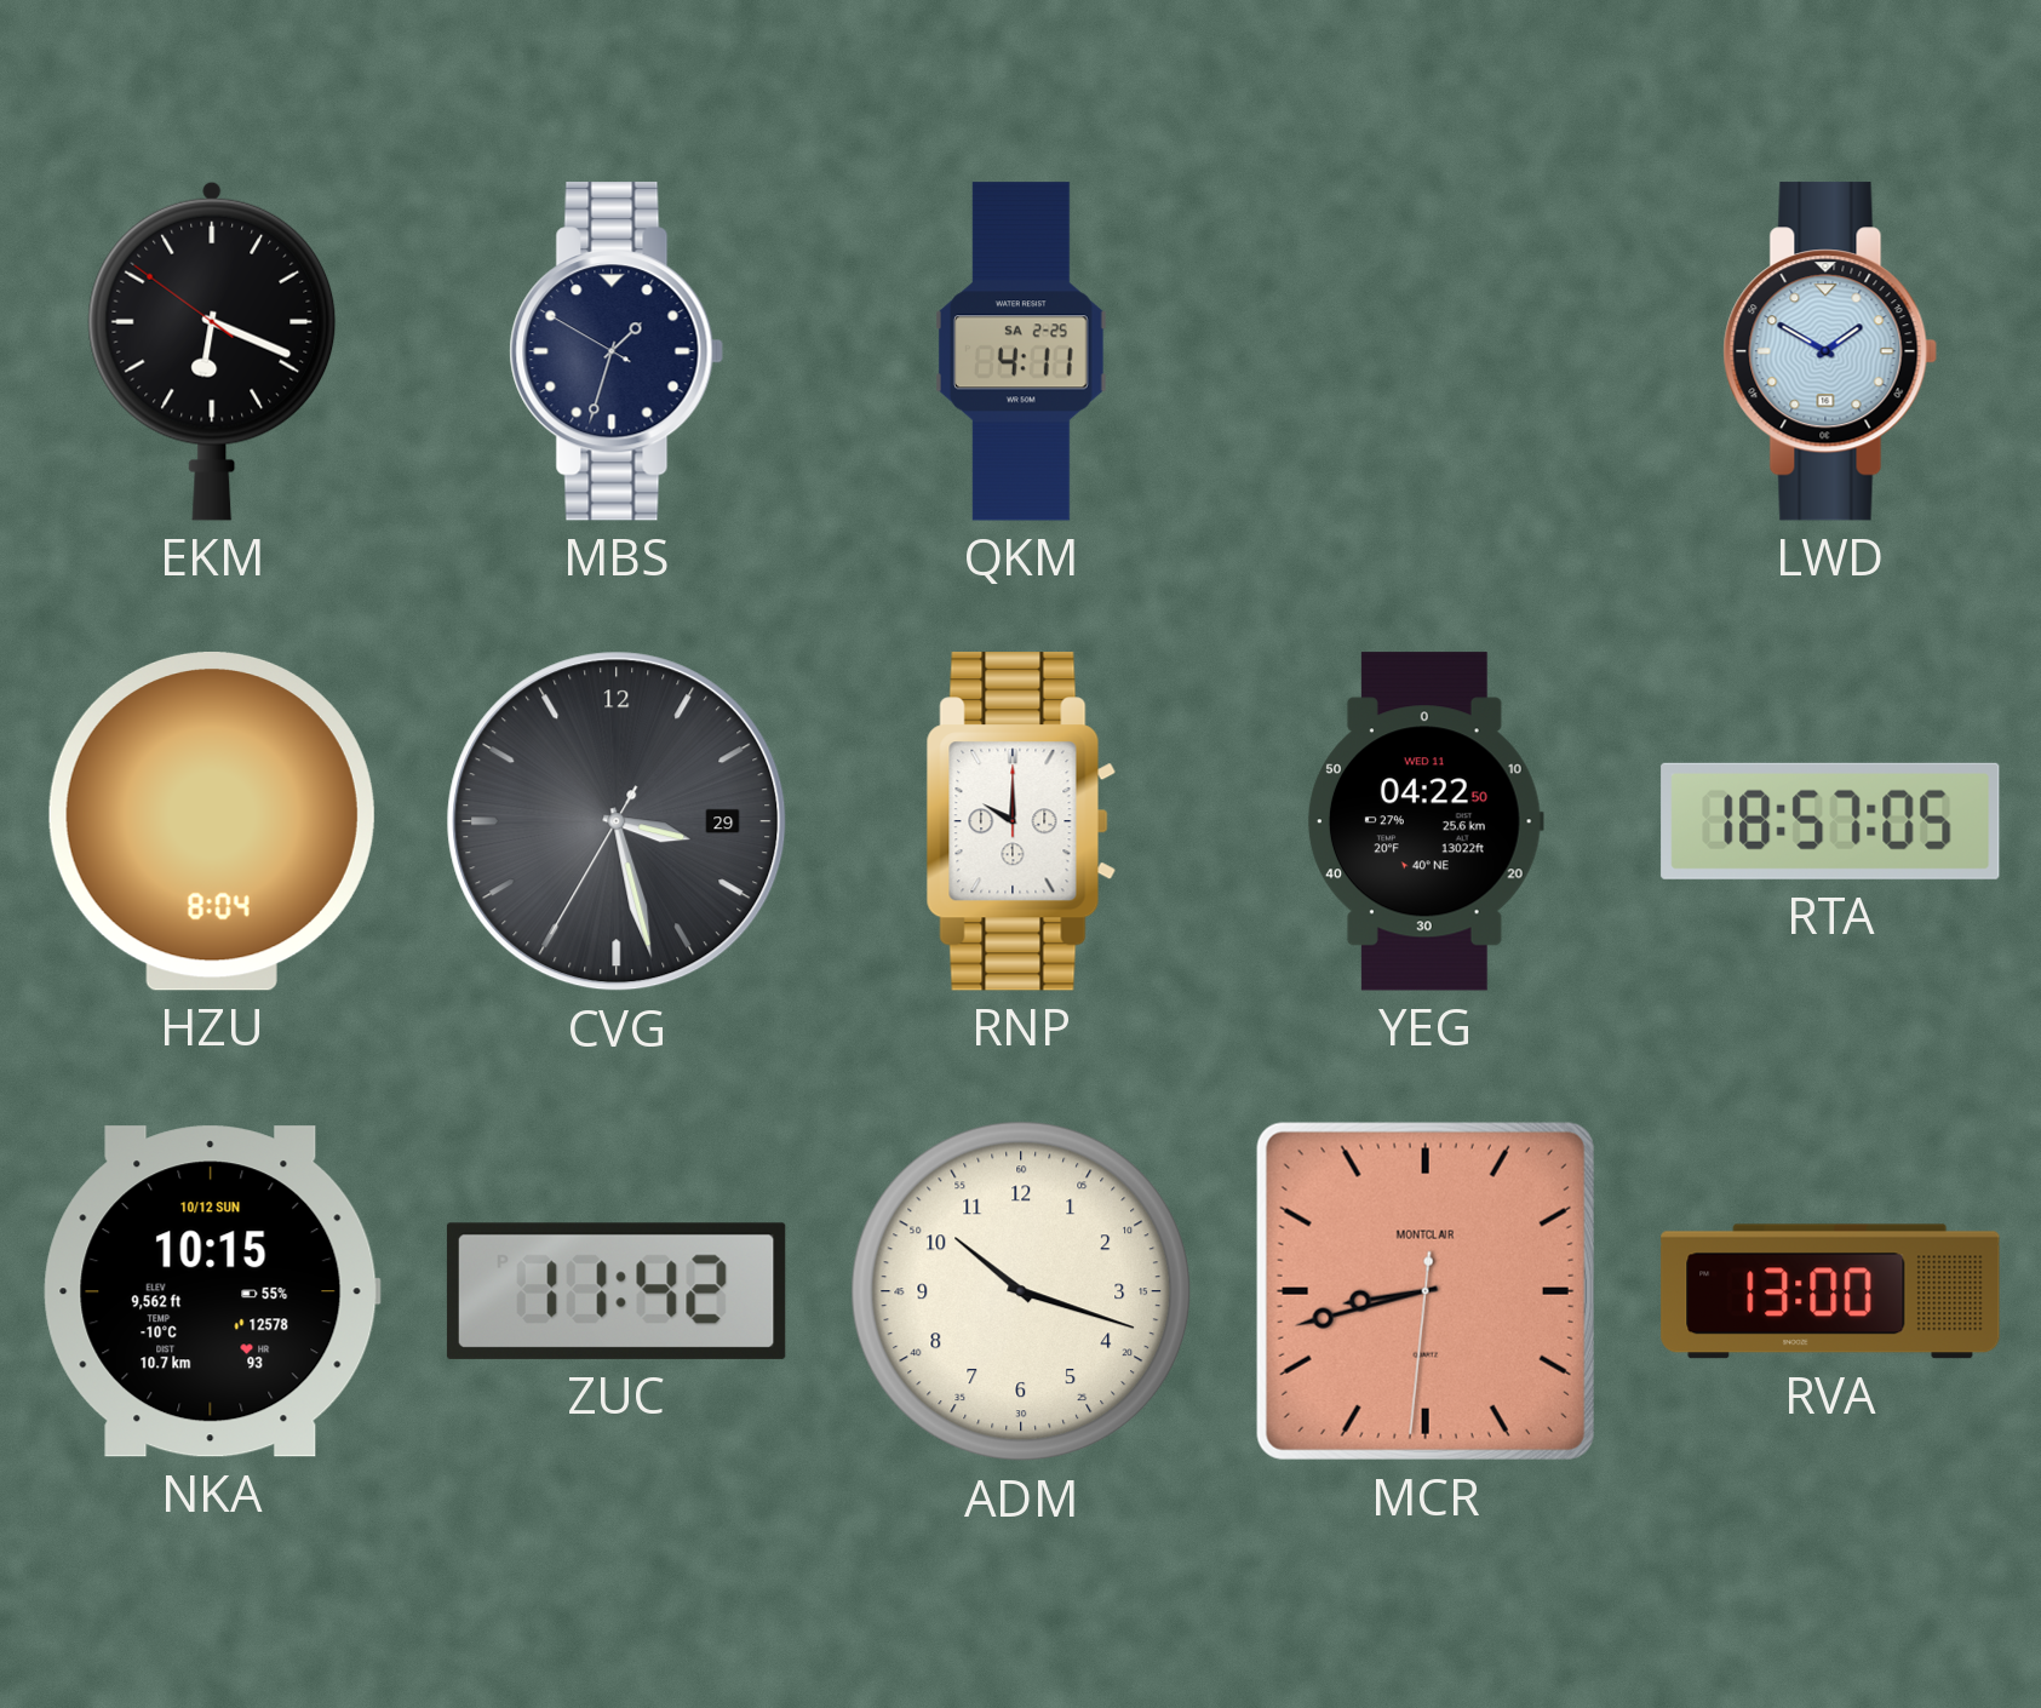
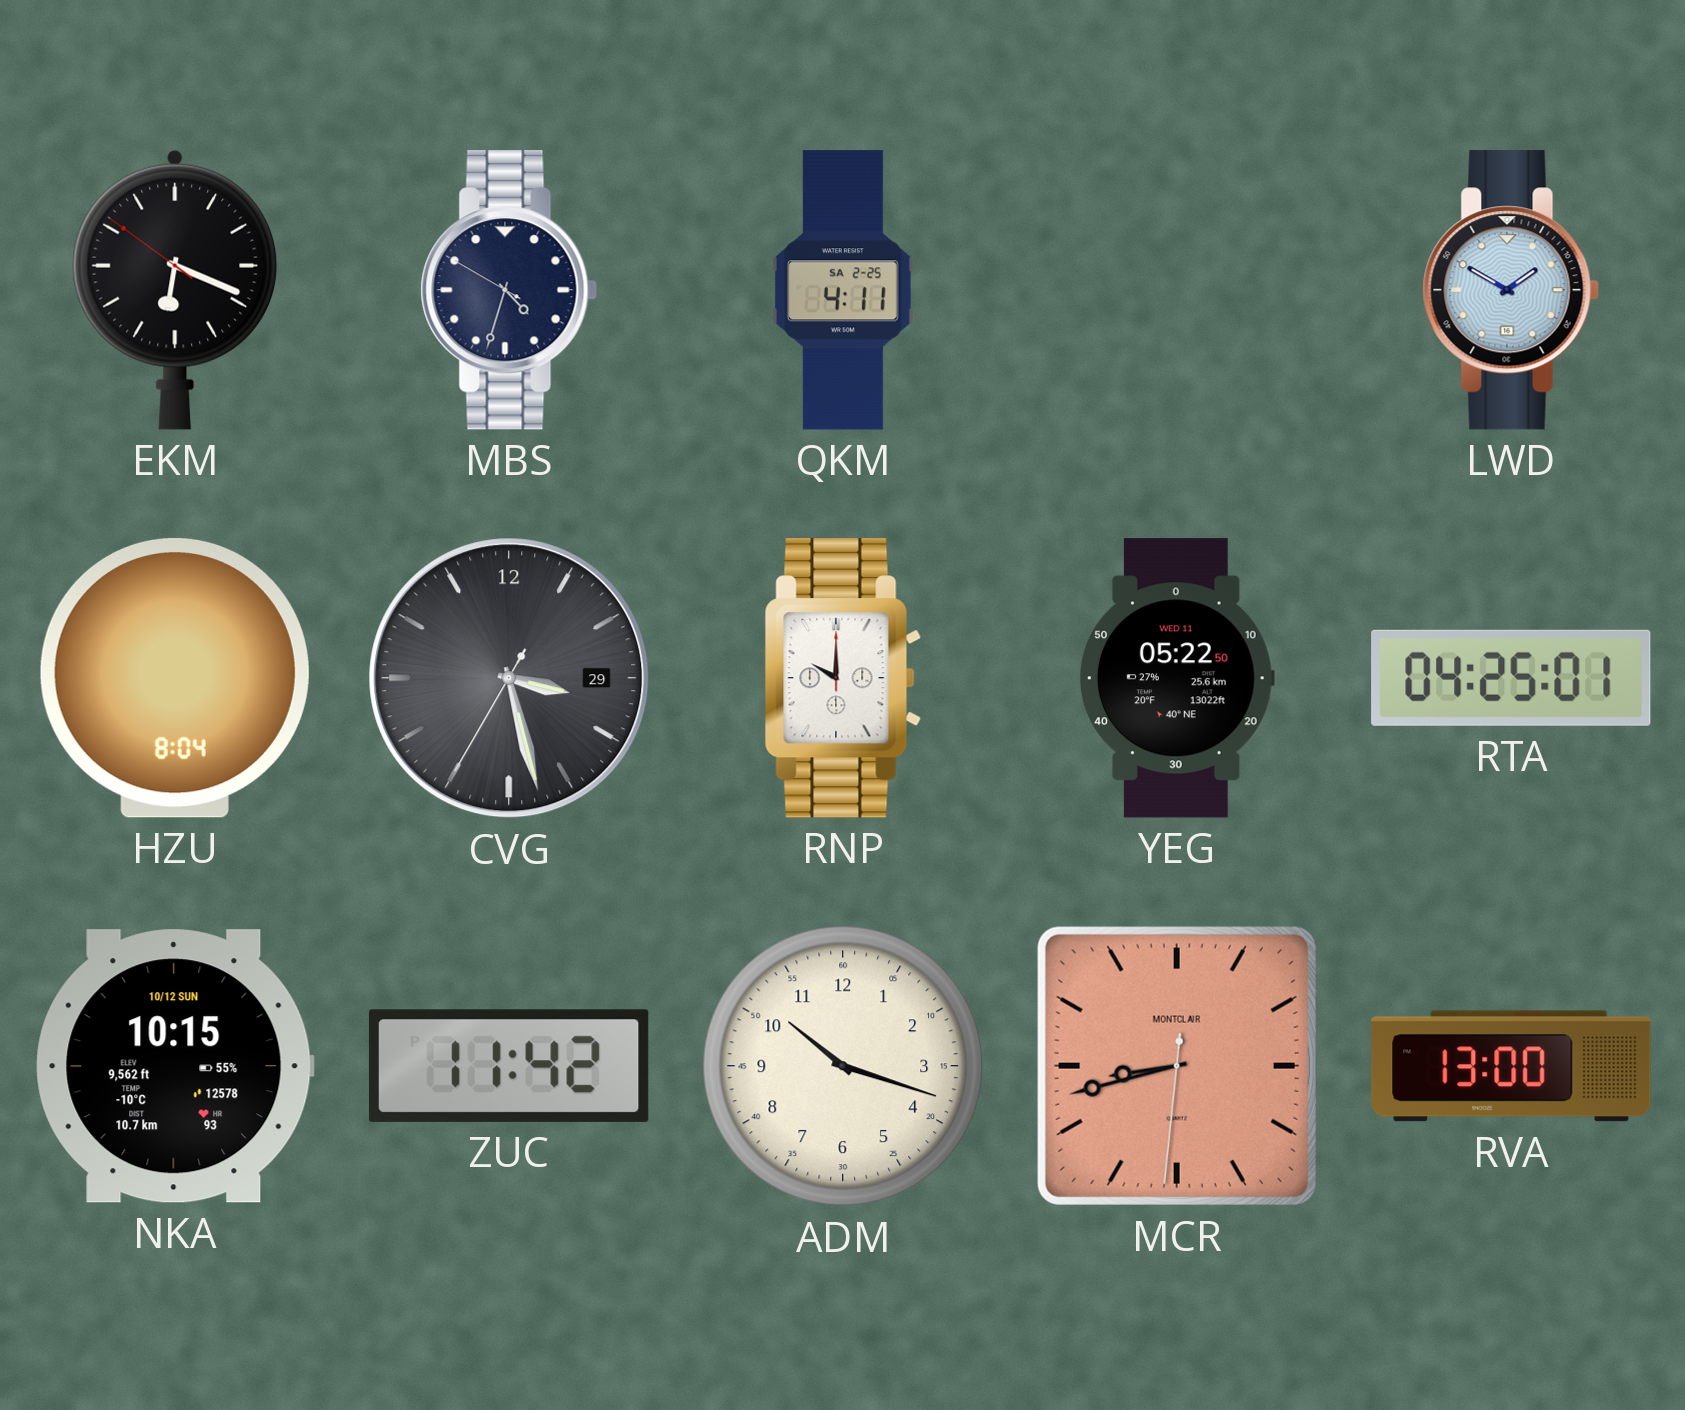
MBS: 1:32 -> 4:32 (509, 290)
YEG: 04:22 -> 05:22 (1177, 678)
RTA: 18:57 -> 04:25 (1511, 678)
